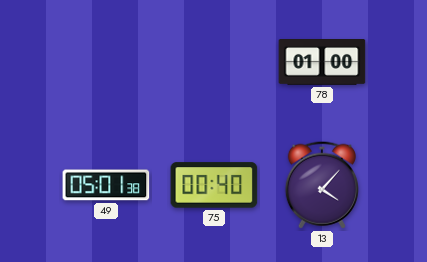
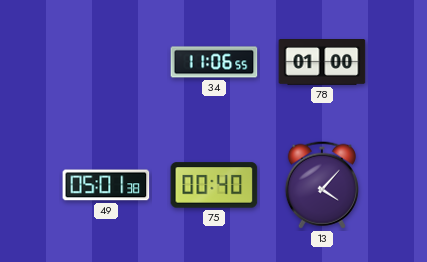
34: none -> 11:06 (214, 62)
